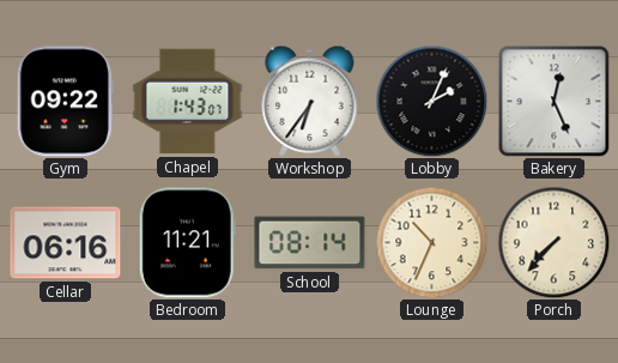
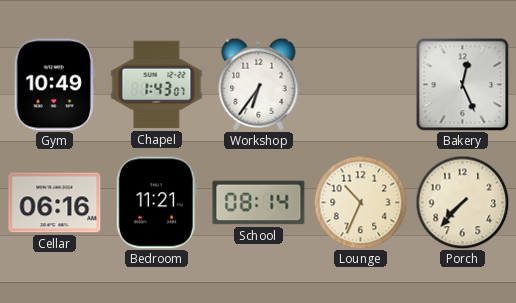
Gym: 09:22 -> 10:49 (54, 85)
Lobby: 2:04 -> none (431, 101)
